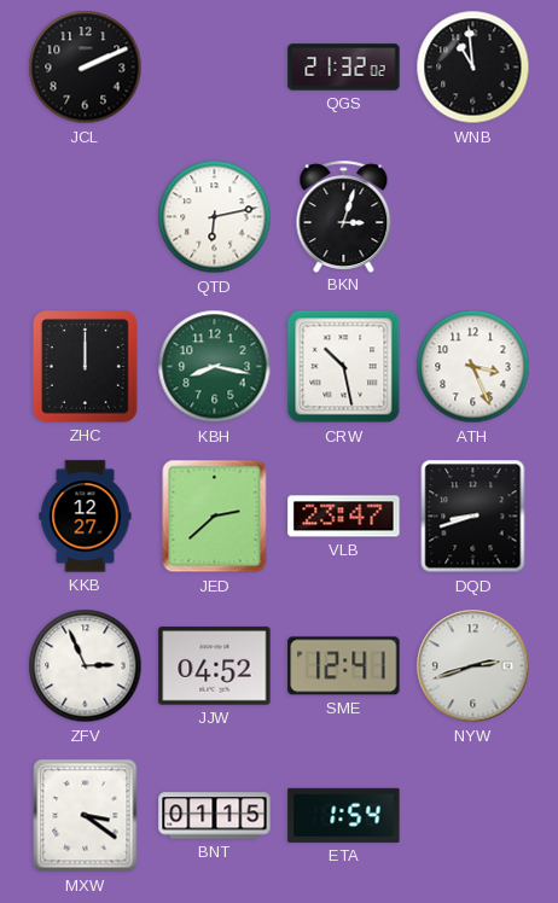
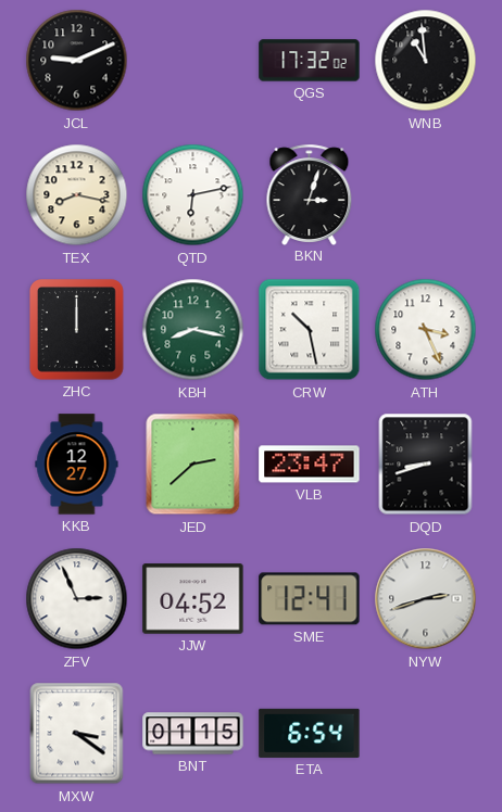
JCL: 2:11 -> 9:11 (77, 61)
QGS: 21:32 -> 17:32 (310, 61)
TEX: none -> 8:17 (77, 195)
ETA: 1:54 -> 6:54 (310, 733)
